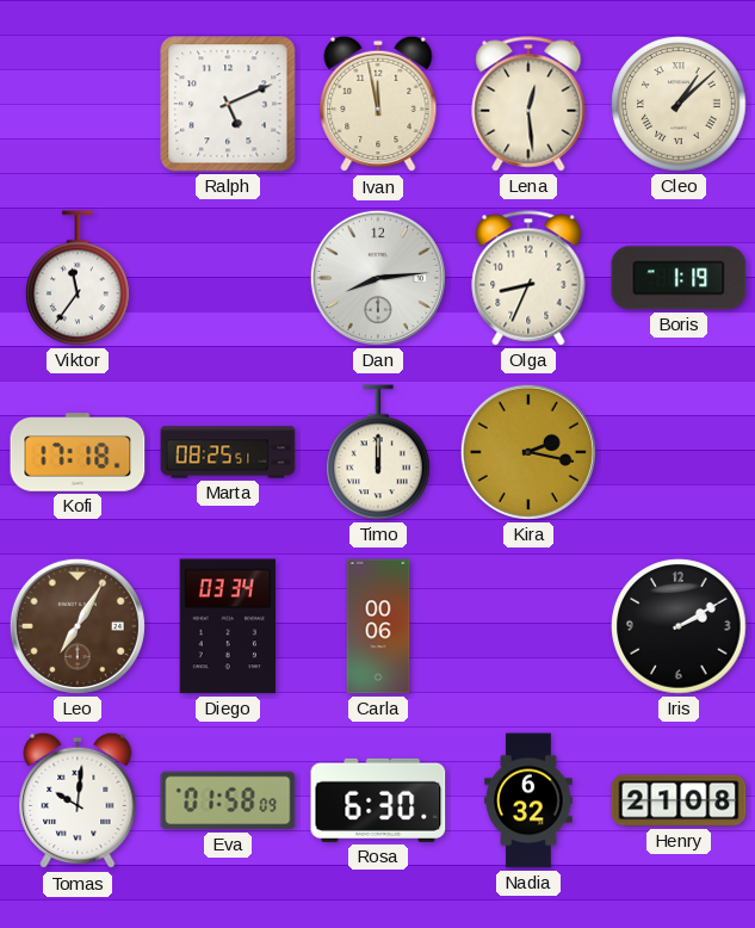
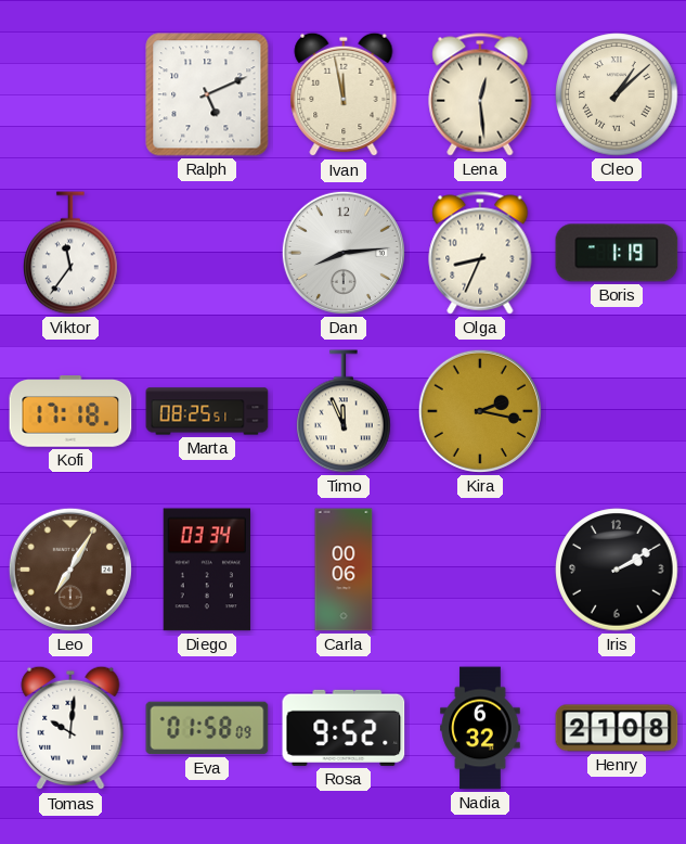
Timo: 12:00 -> 11:56 (344, 411)
Rosa: 6:30 -> 9:52 (344, 728)
